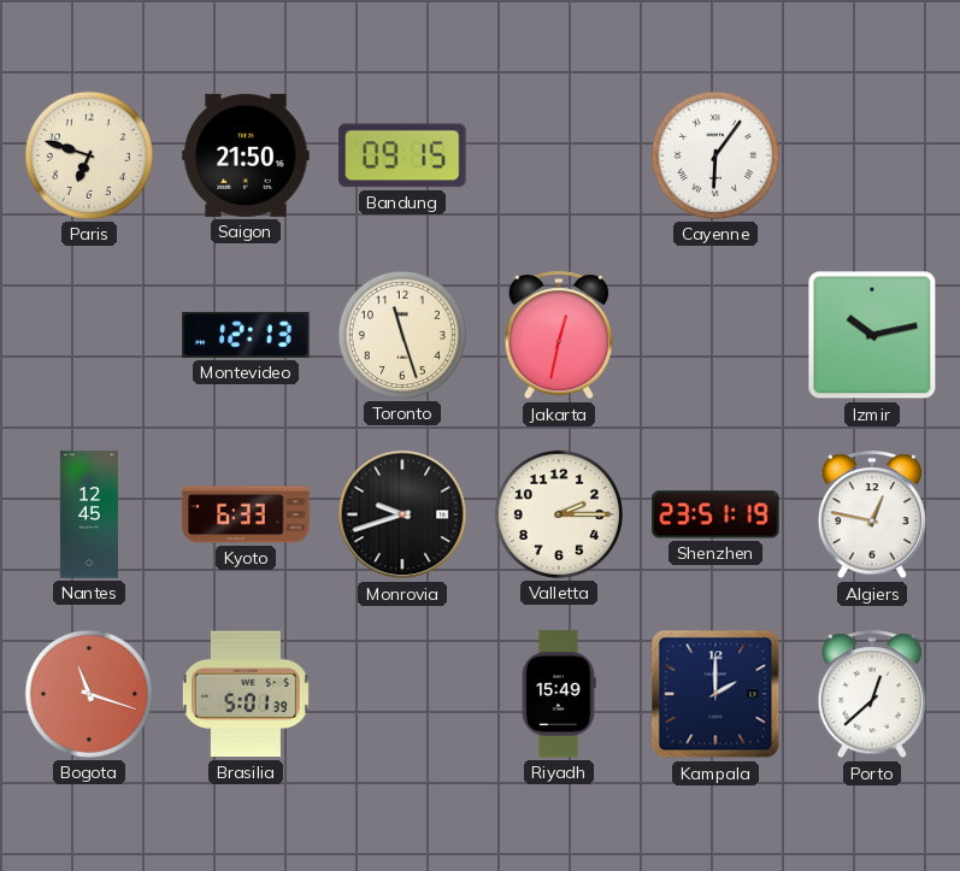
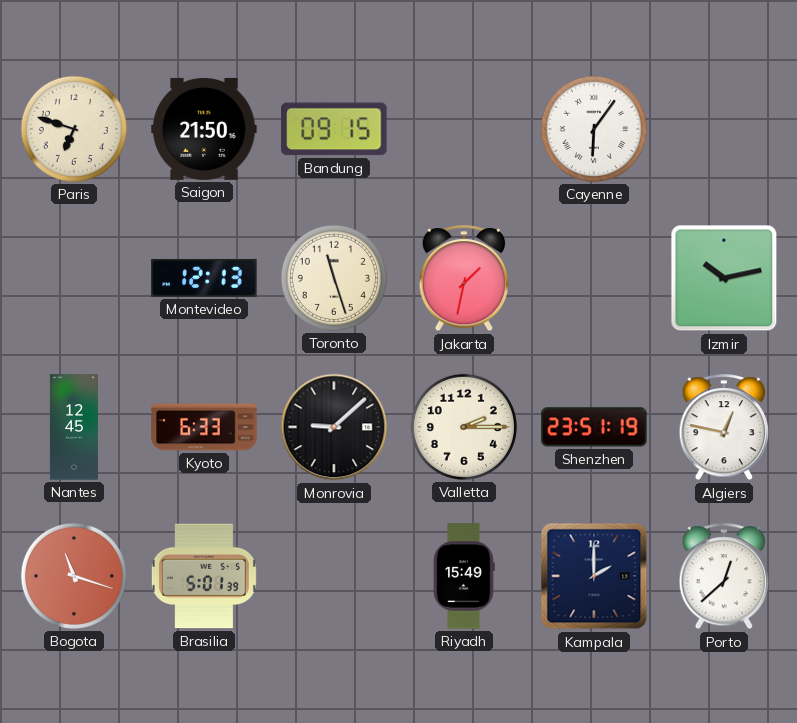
Jakarta: 12:32 -> 1:32 (464, 279)
Monrovia: 9:42 -> 9:08 (334, 427)
